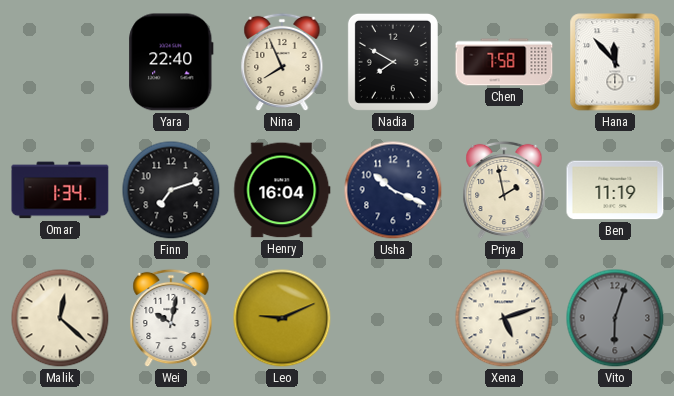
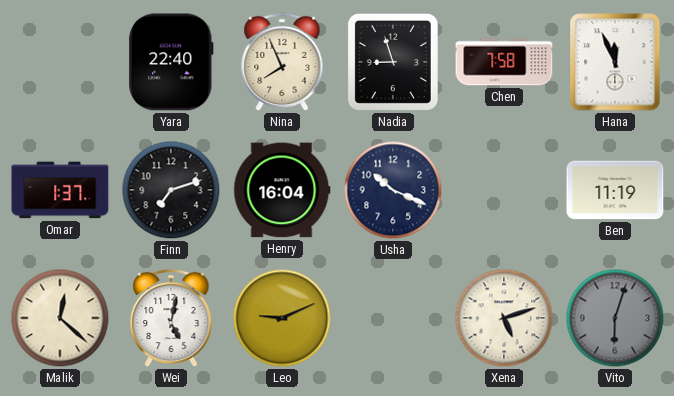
Nadia: 7:50 -> 8:57 (393, 62)
Hana: 11:53 -> 11:56 (615, 62)
Omar: 1:34 -> 1:37 (60, 190)
Priya: 1:58 -> none (504, 190)
Wei: 10:02 -> 5:02 (171, 318)
